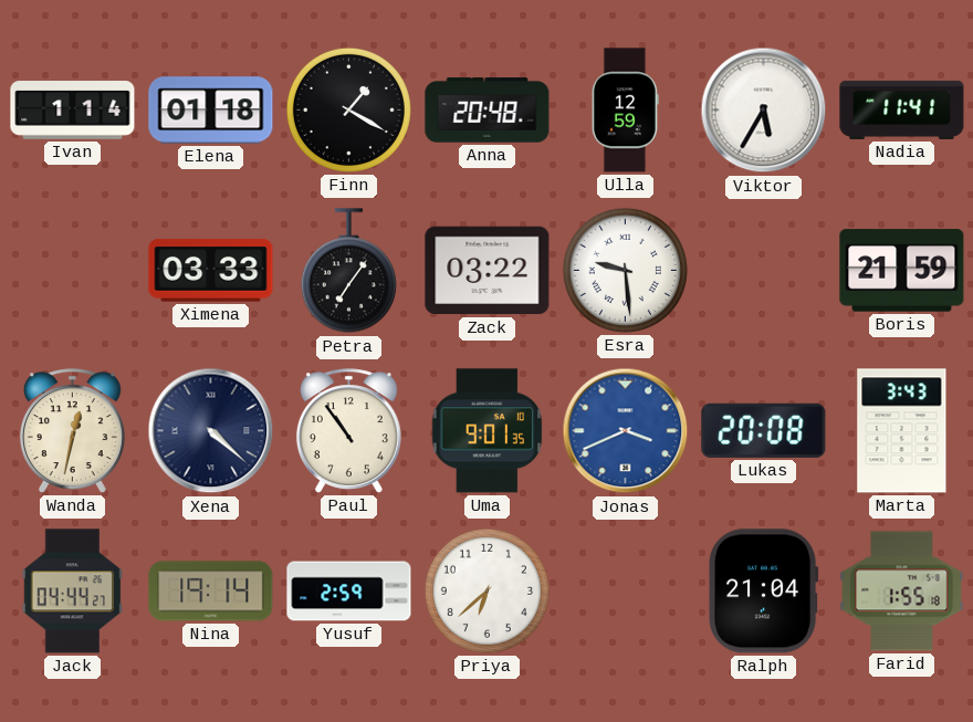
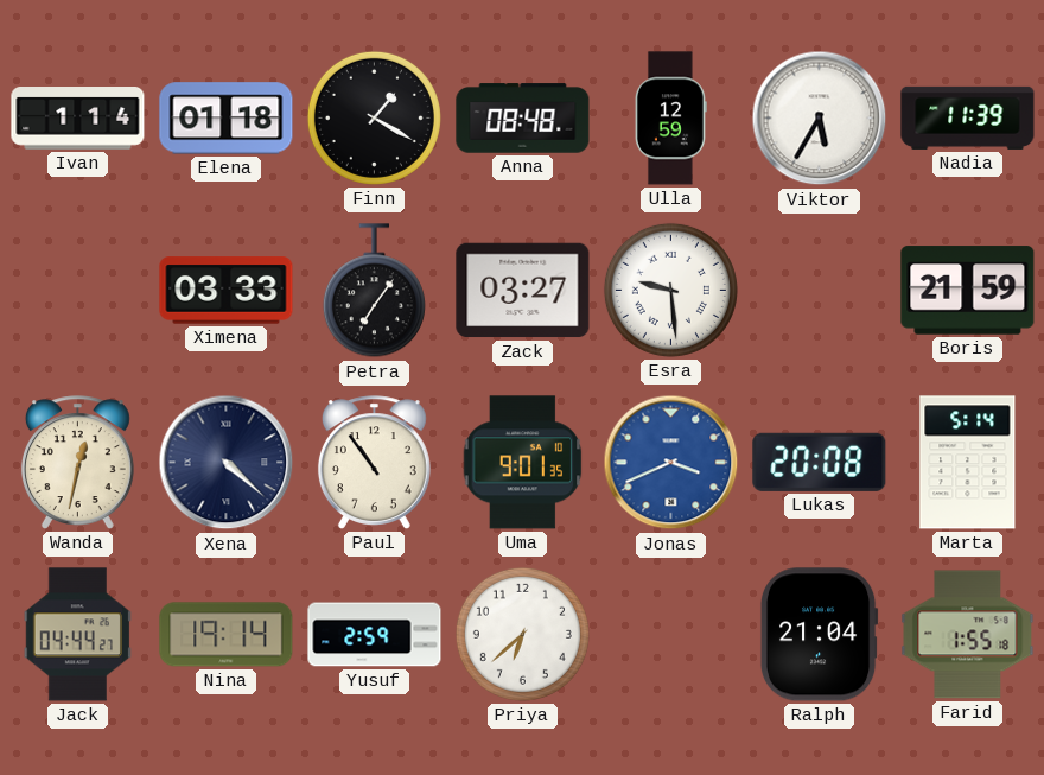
Anna: 20:48 -> 08:48 (523, 119)
Nadia: 11:41 -> 11:39 (968, 117)
Zack: 03:22 -> 03:27 (523, 291)
Marta: 3:43 -> 5:14 (968, 463)
